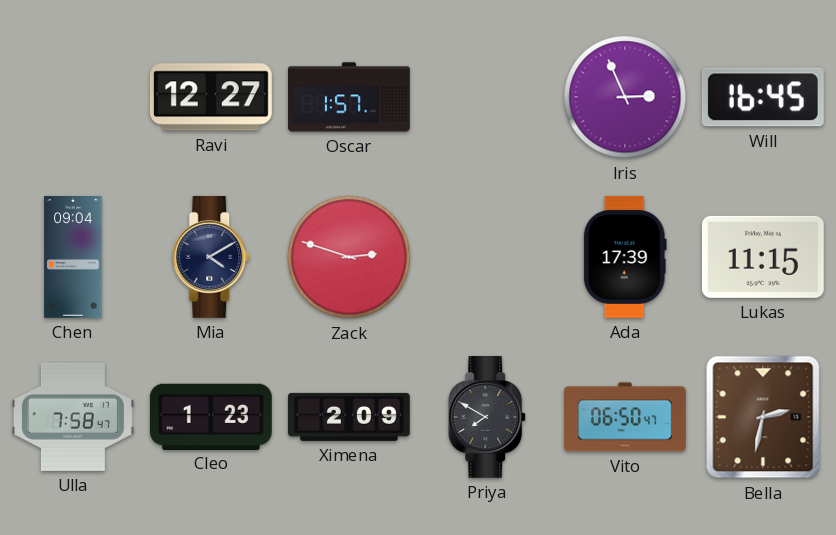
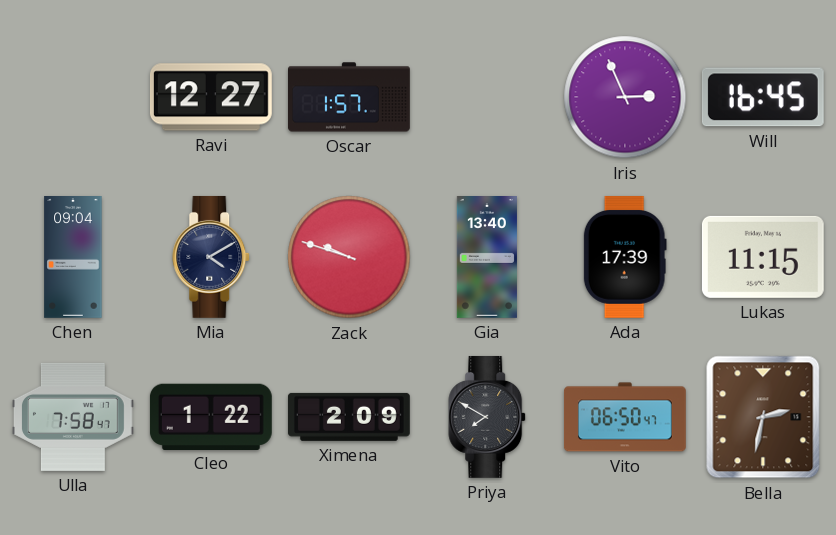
Zack: 2:48 -> 9:48 (349, 257)
Gia: none -> 13:40 (487, 258)
Cleo: 1:23 -> 1:22 (211, 416)
